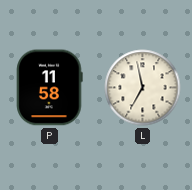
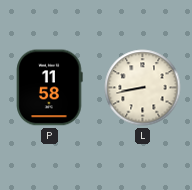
L: 6:58 -> 8:43 (143, 88)
